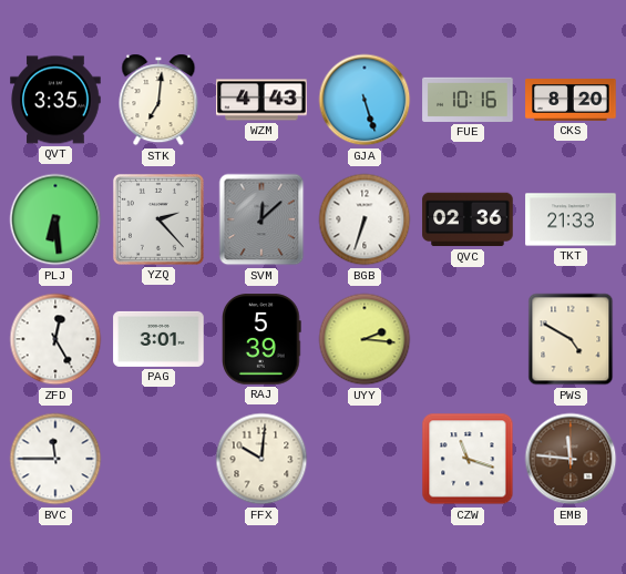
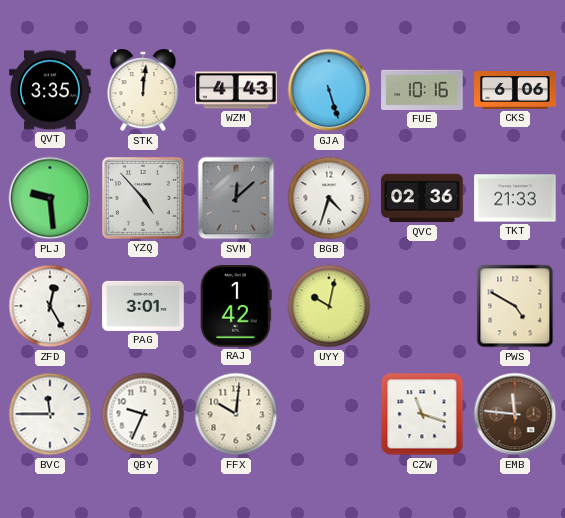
STK: 7:01 -> 12:01 (143, 90)
CKS: 8:20 -> 6:06 (515, 91)
PLJ: 6:29 -> 9:29 (50, 198)
YZQ: 2:23 -> 4:53 (143, 198)
BGB: 6:33 -> 4:33 (329, 198)
RAJ: 5:39 -> 1:42 (237, 306)
UYY: 2:16 -> 10:02 (329, 306)
QBY: none -> 9:34 (143, 414)
